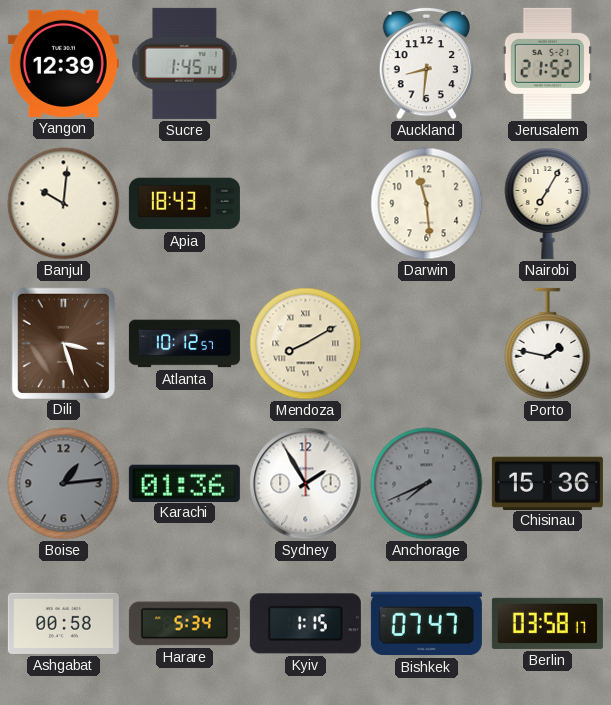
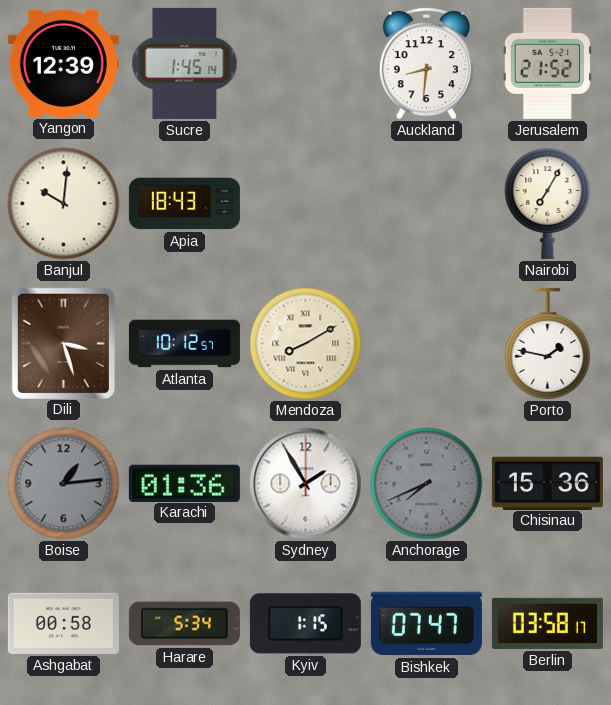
Darwin: 11:29 -> none (427, 204)
